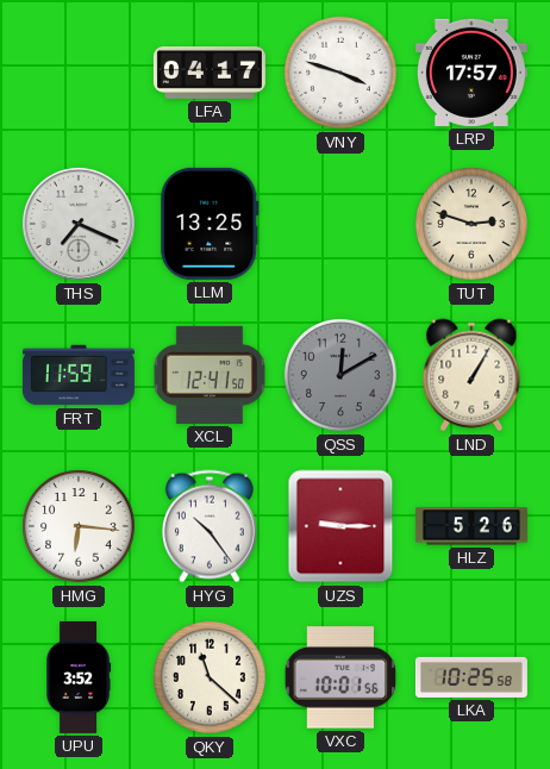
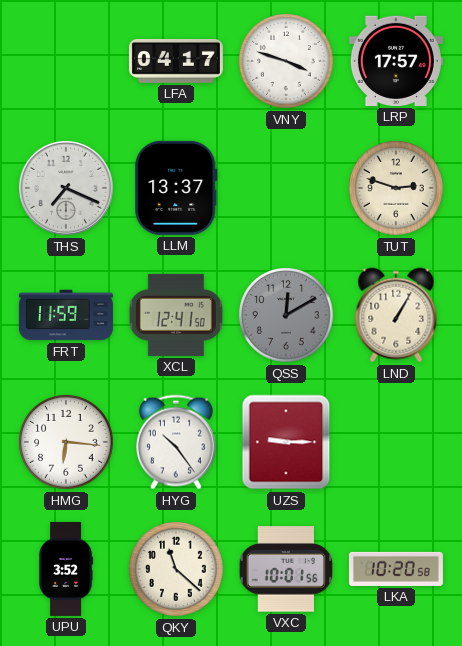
LLM: 13:25 -> 13:37 (176, 188)
HLZ: 5:26 -> none (471, 526)
LKA: 10:25 -> 10:20 (396, 569)
